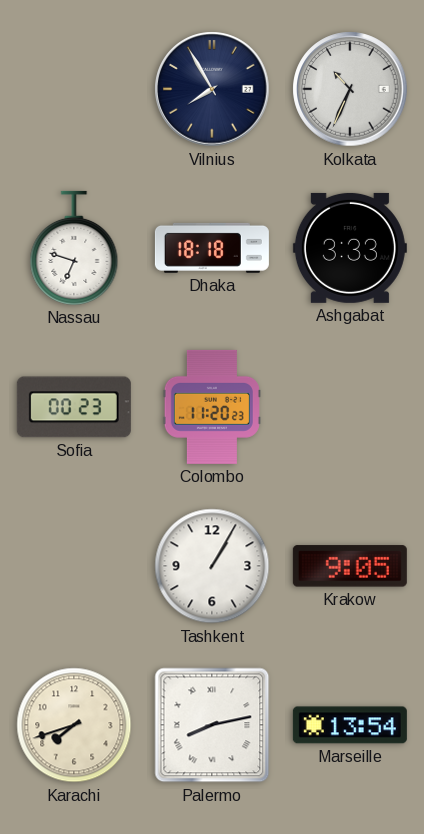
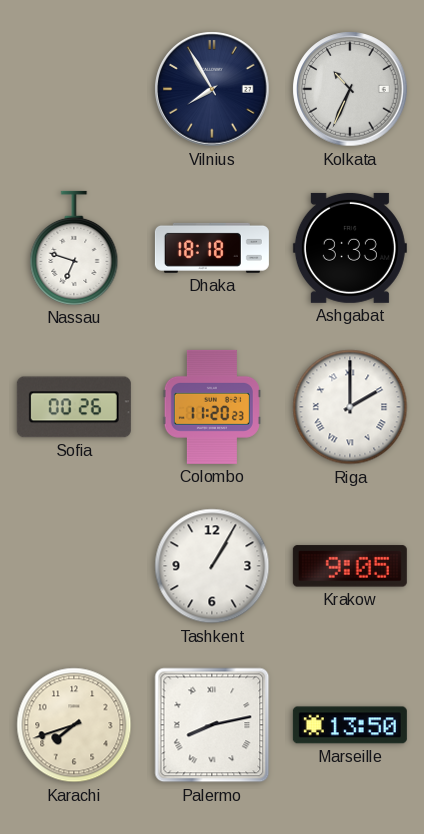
Sofia: 00:23 -> 00:26 (74, 407)
Riga: none -> 2:00 (350, 407)
Marseille: 13:54 -> 13:50 (350, 725)
